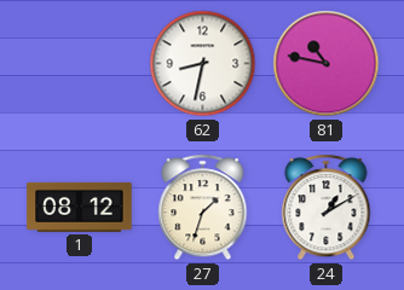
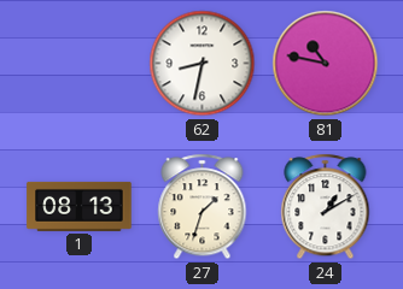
1: 08:12 -> 08:13 (80, 206)
